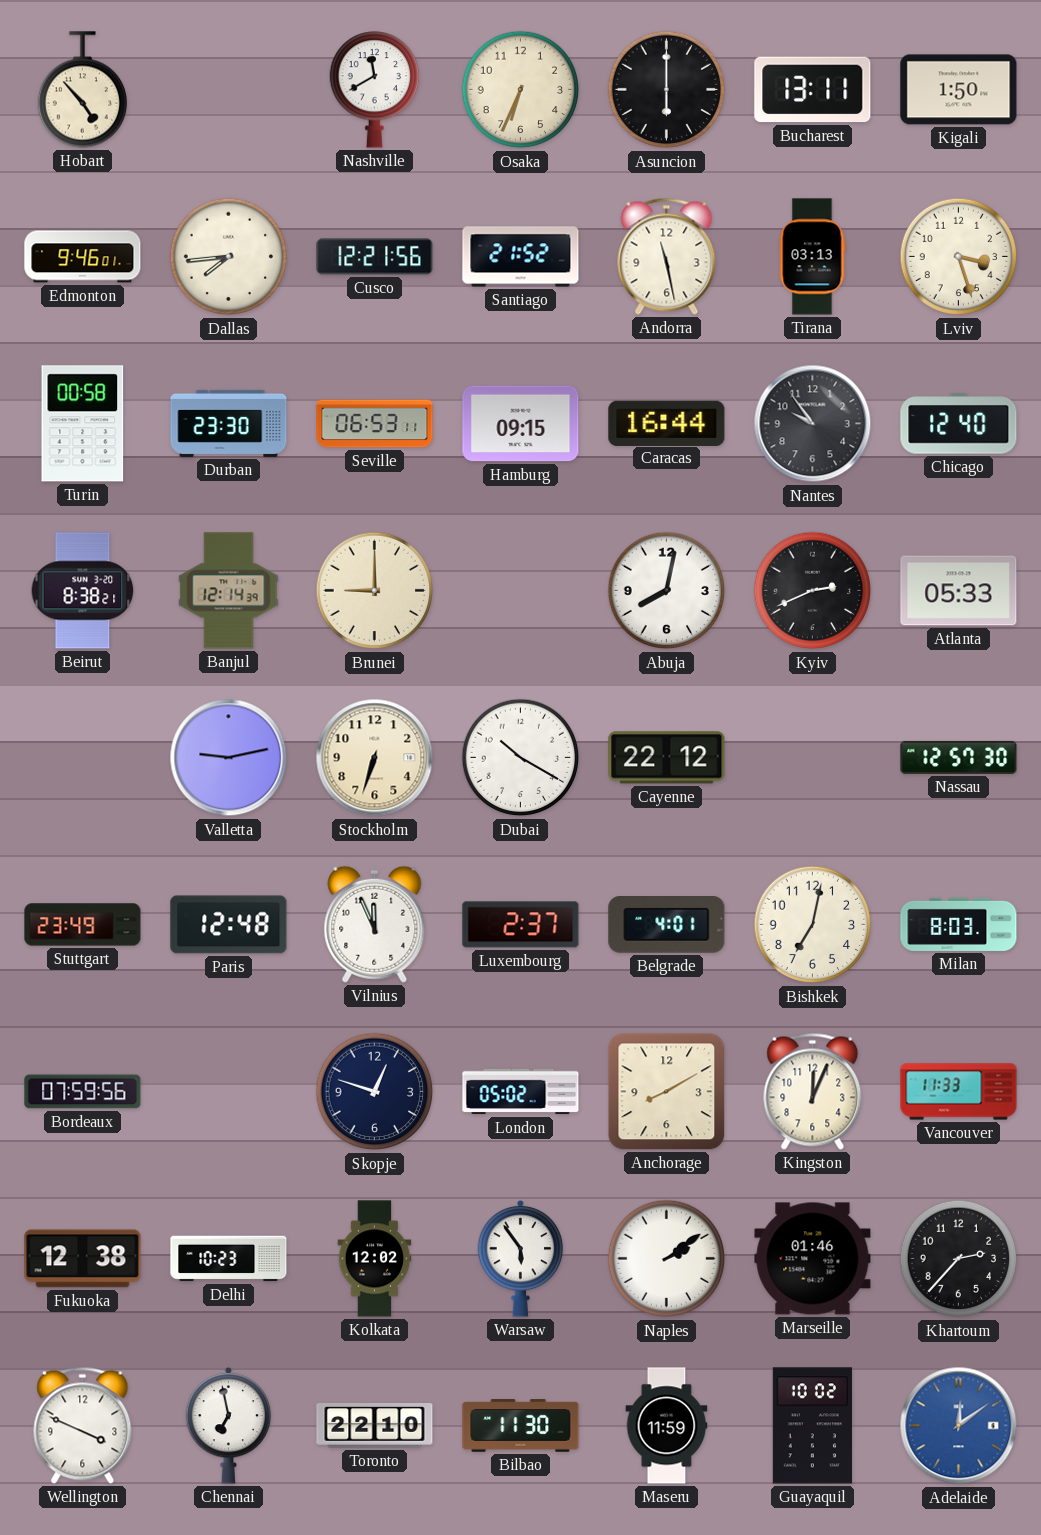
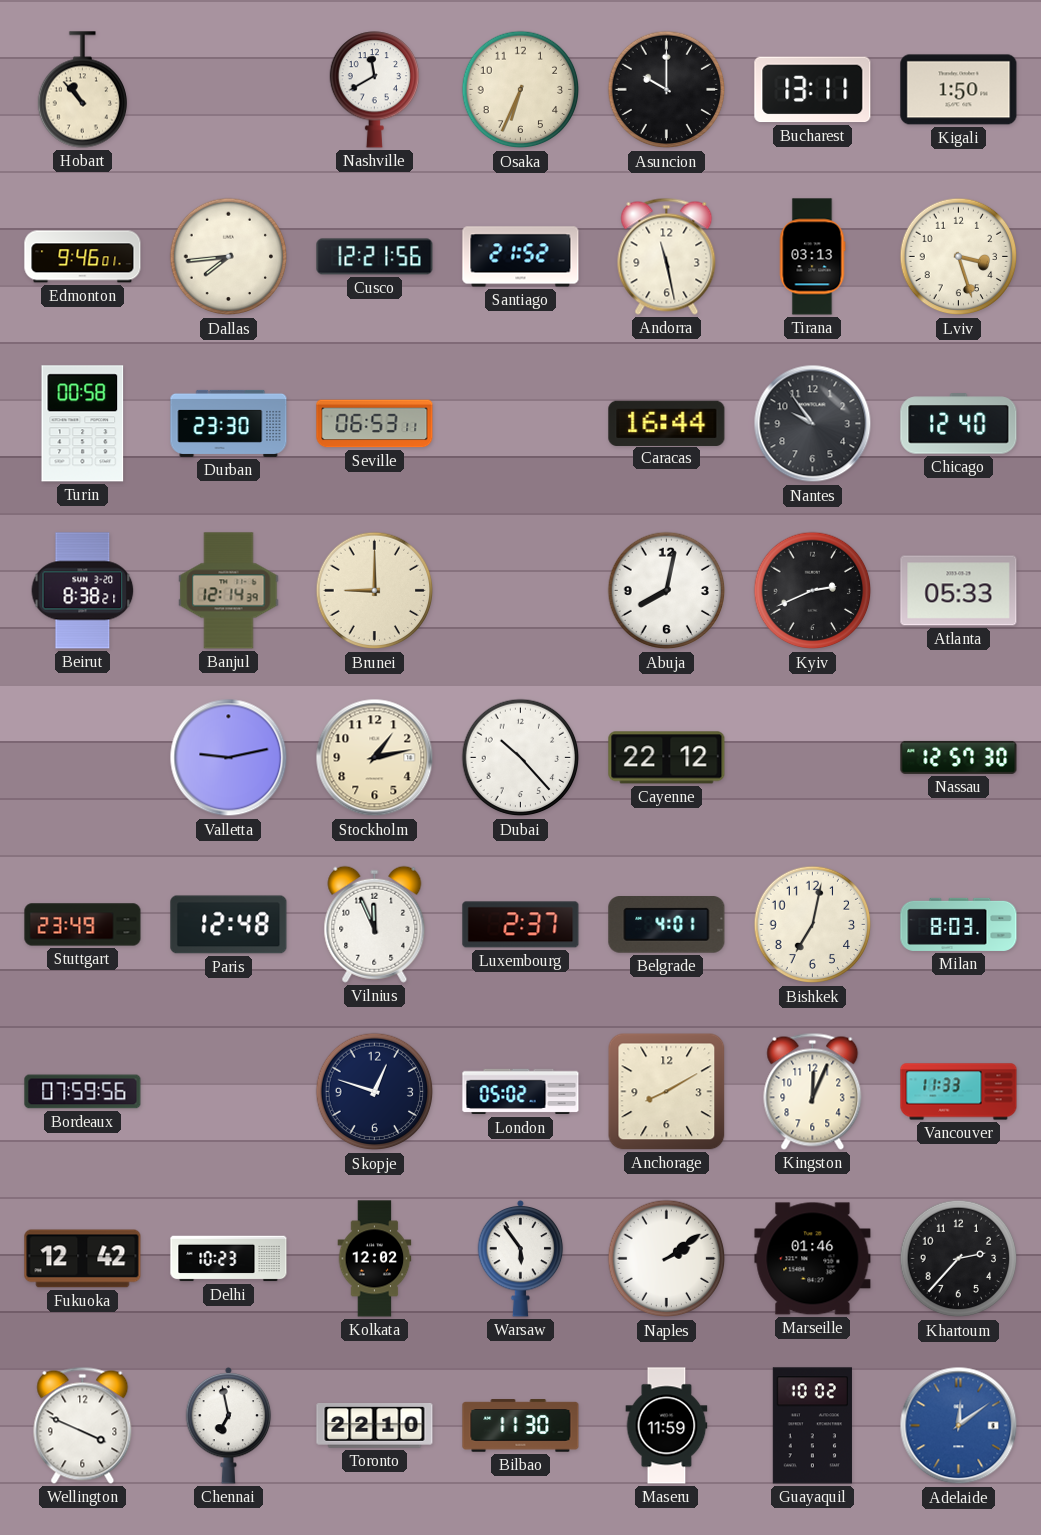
Hobart: 4:53 -> 10:53 (82, 90)
Asuncion: 6:00 -> 10:00 (667, 90)
Hamburg: 09:15 -> none (521, 424)
Stockholm: 6:33 -> 1:13 (375, 758)
Dubai: 10:20 -> 10:23 (521, 758)
Fukuoka: 12:38 -> 12:42 (83, 1259)
